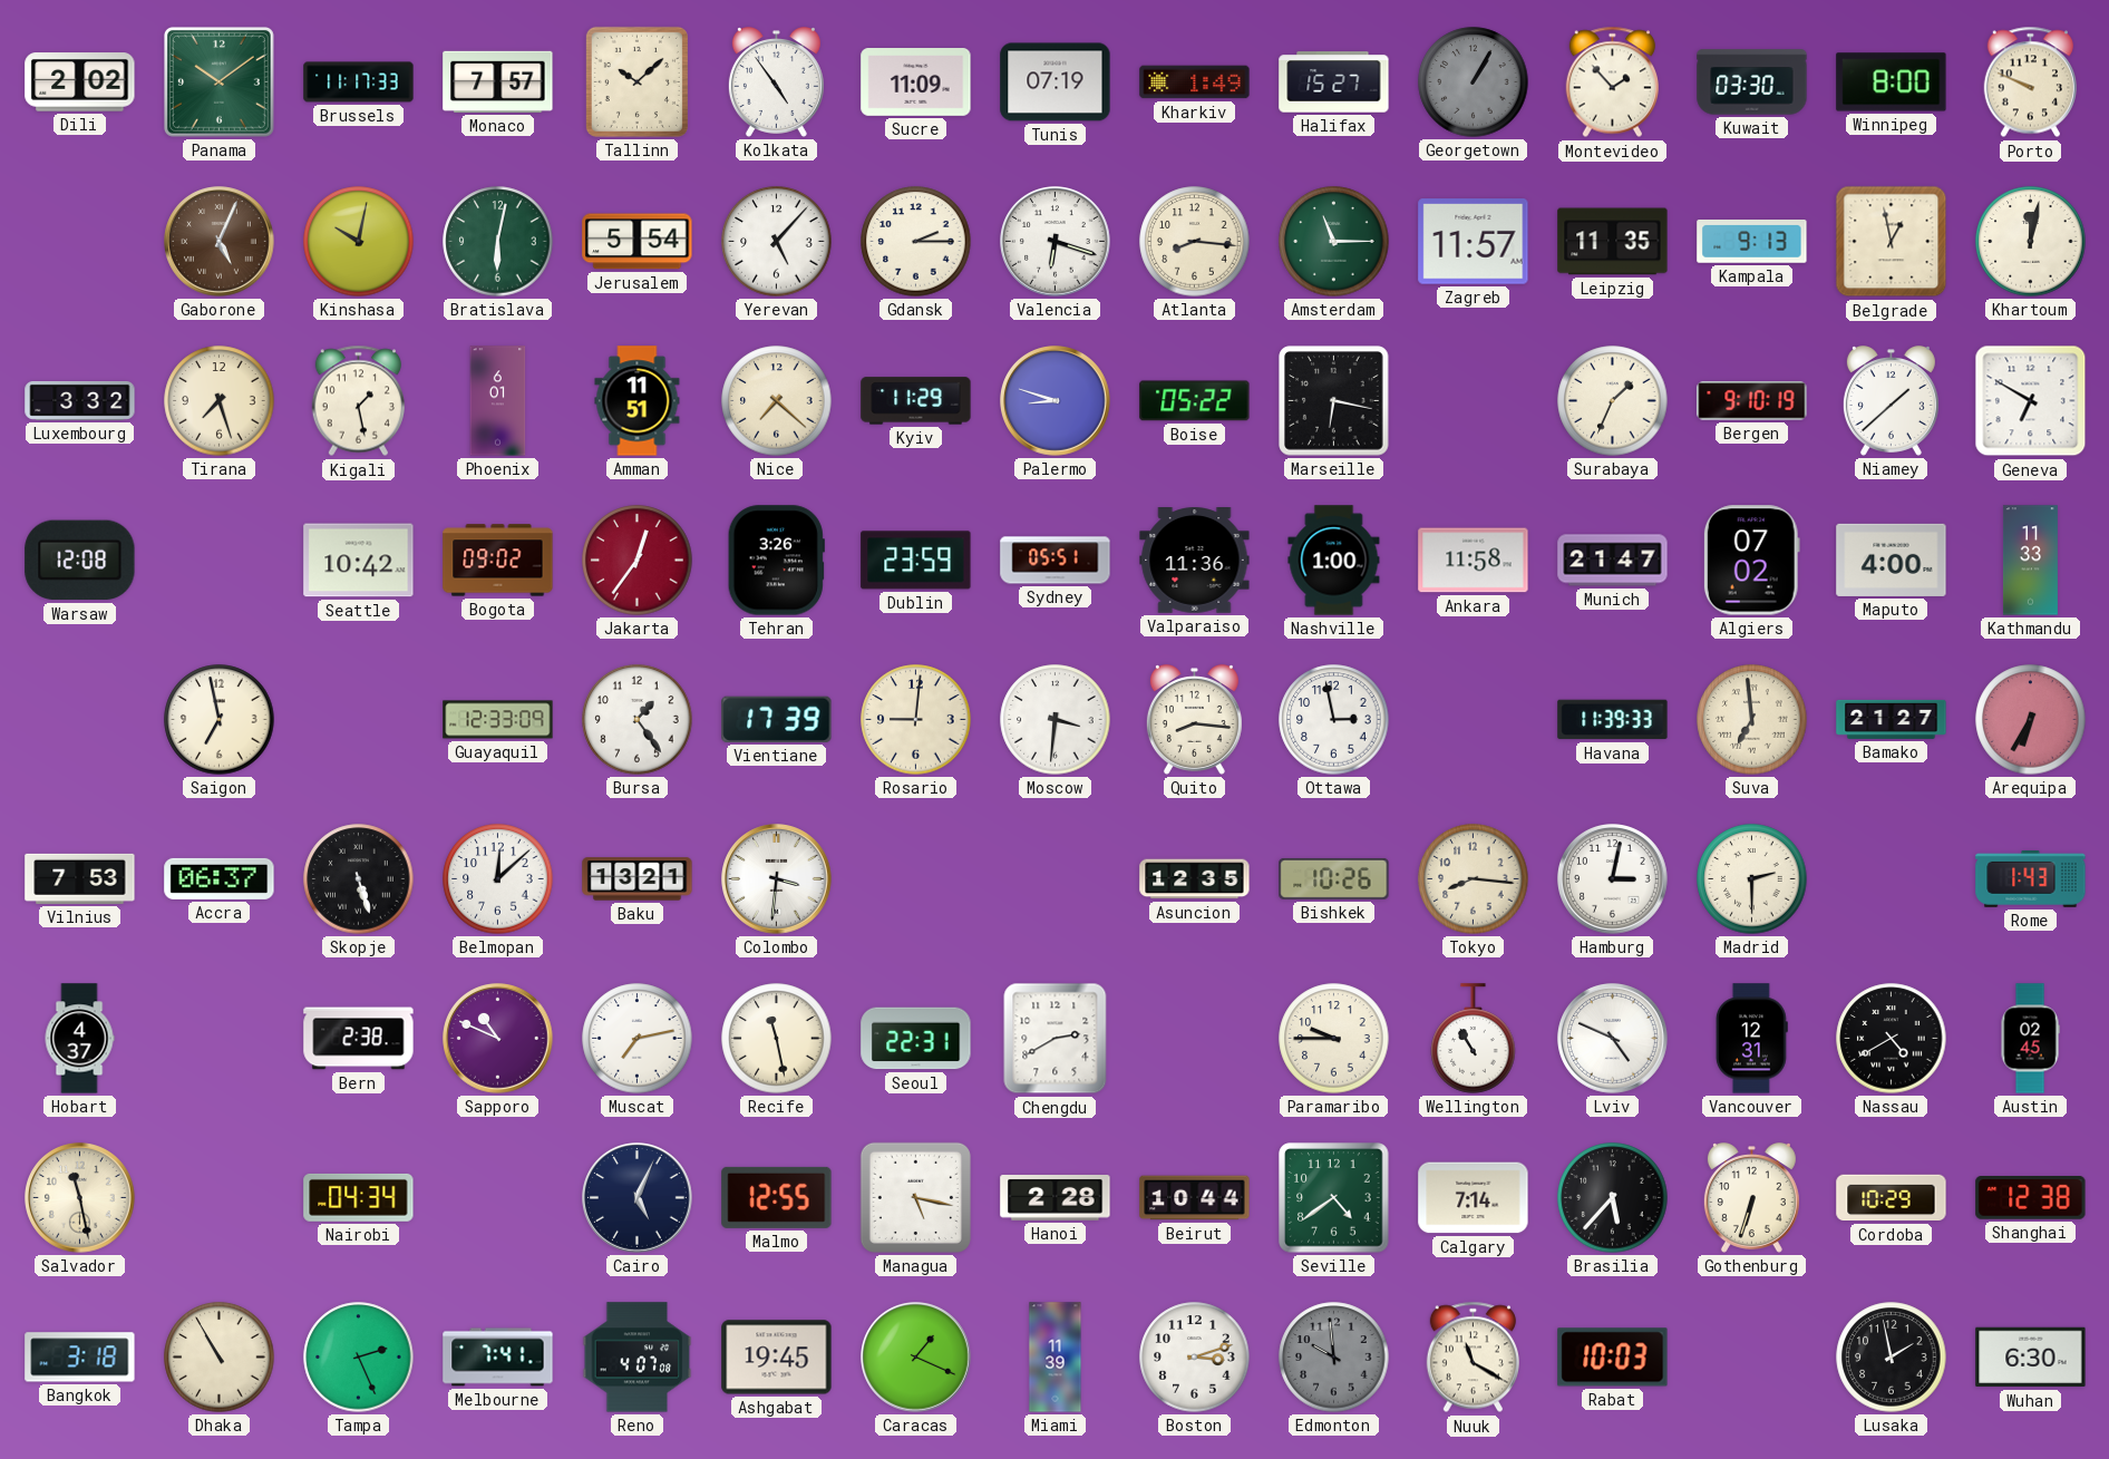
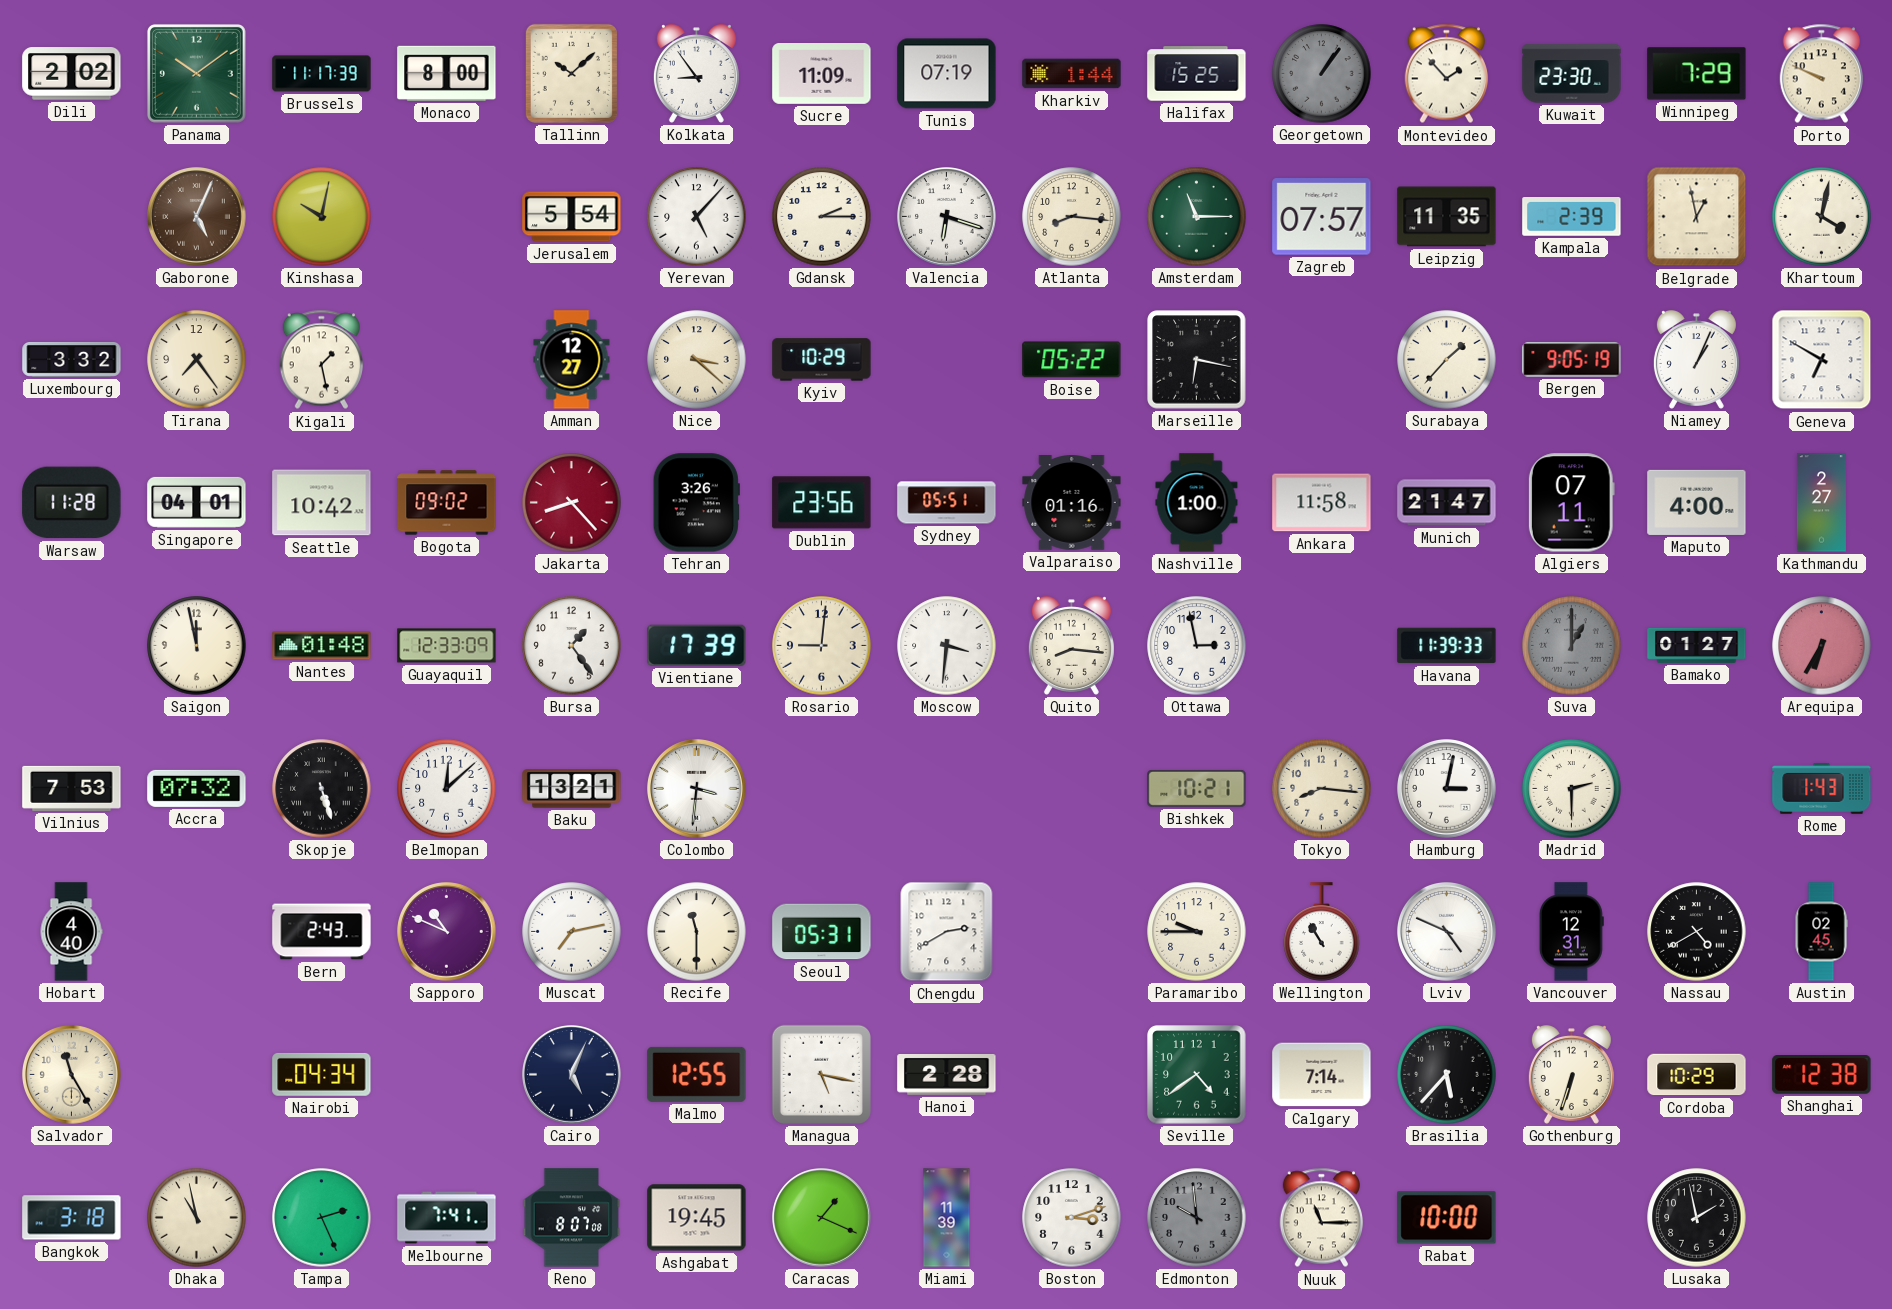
Brussels: 11:17:33 -> 11:17:39 (322, 74)
Monaco: 7:57 -> 8:00 (447, 73)
Kolkata: 4:54 -> 8:54 (696, 74)
Kharkiv: 1:49 -> 1:44 (1072, 74)
Halifax: 15:27 -> 15:25 (1197, 74)
Georgetown: 1:05 -> 1:06 (1322, 74)
Kuwait: 03:30 -> 23:30 (1572, 74)
Winnipeg: 8:00 -> 7:29 (1697, 74)
Bratislava: 6:02 -> none (498, 242)
Zagreb: 11:57 -> 07:57 (1322, 217)
Kampala: 9:13 -> 2:39 (1572, 217)
Khartoum: 12:02 -> 4:02 (1822, 217)
Tirana: 7:27 -> 7:24 (197, 360)
Phoenix: 6:01 -> none (498, 401)
Amman: 11:51 -> 12:27 (572, 360)
Nice: 7:22 -> 3:22 (697, 360)
Kyiv: 11:29 -> 10:29 (822, 360)
Palermo: 8:48 -> none (1056, 401)
Surabaya: 1:34 -> 1:37 (1447, 360)
Bergen: 9:10 -> 9:05 (1572, 360)
Niamey: 1:38 -> 1:04 (1696, 360)
Warsaw: 12:08 -> 11:28 (72, 503)
Singapore: none -> 04:01 (197, 502)
Jakarta: 12:36 -> 8:23 (572, 503)
Dublin: 23:59 -> 23:56 (822, 503)
Valparaiso: 11:36 -> 01:16 (1072, 503)
Algiers: 07:02 -> 07:11 (1571, 503)
Kathmandu: 11:33 -> 2:27 (1821, 503)
Saigon: 6:58 -> 11:58 (197, 646)
Nantes: none -> 01:48 (322, 646)
Suva: 6:59 -> 1:00 (1572, 646)
Suva dial: cream -> grey (1572, 646)
Bamako: 21:27 -> 01:27 (1697, 645)
Accra: 06:37 -> 07:32 (197, 788)
Asuncion: 12:35 -> none (1195, 879)
Bishkek: 10:26 -> 10:21 (1197, 788)
Hobart: 4:37 -> 4:40 (71, 932)
Bern: 2:38 -> 2:43 (322, 932)
Recife: 11:28 -> 11:30 (697, 932)
Seoul: 22:31 -> 05:31 (822, 932)
Salvador: 11:28 -> 11:25 (72, 1075)
Beirut: 10:44 -> none (1195, 1198)
Dhaka: 10:55 -> 10:58 (197, 1218)
Reno: 4:07 -> 8:07 (572, 1218)
Nuuk: 11:20 -> 11:15 (1321, 1218)
Rabat: 10:03 -> 10:00 (1447, 1218)
Wuhan: 6:30 -> none (2031, 1358)
